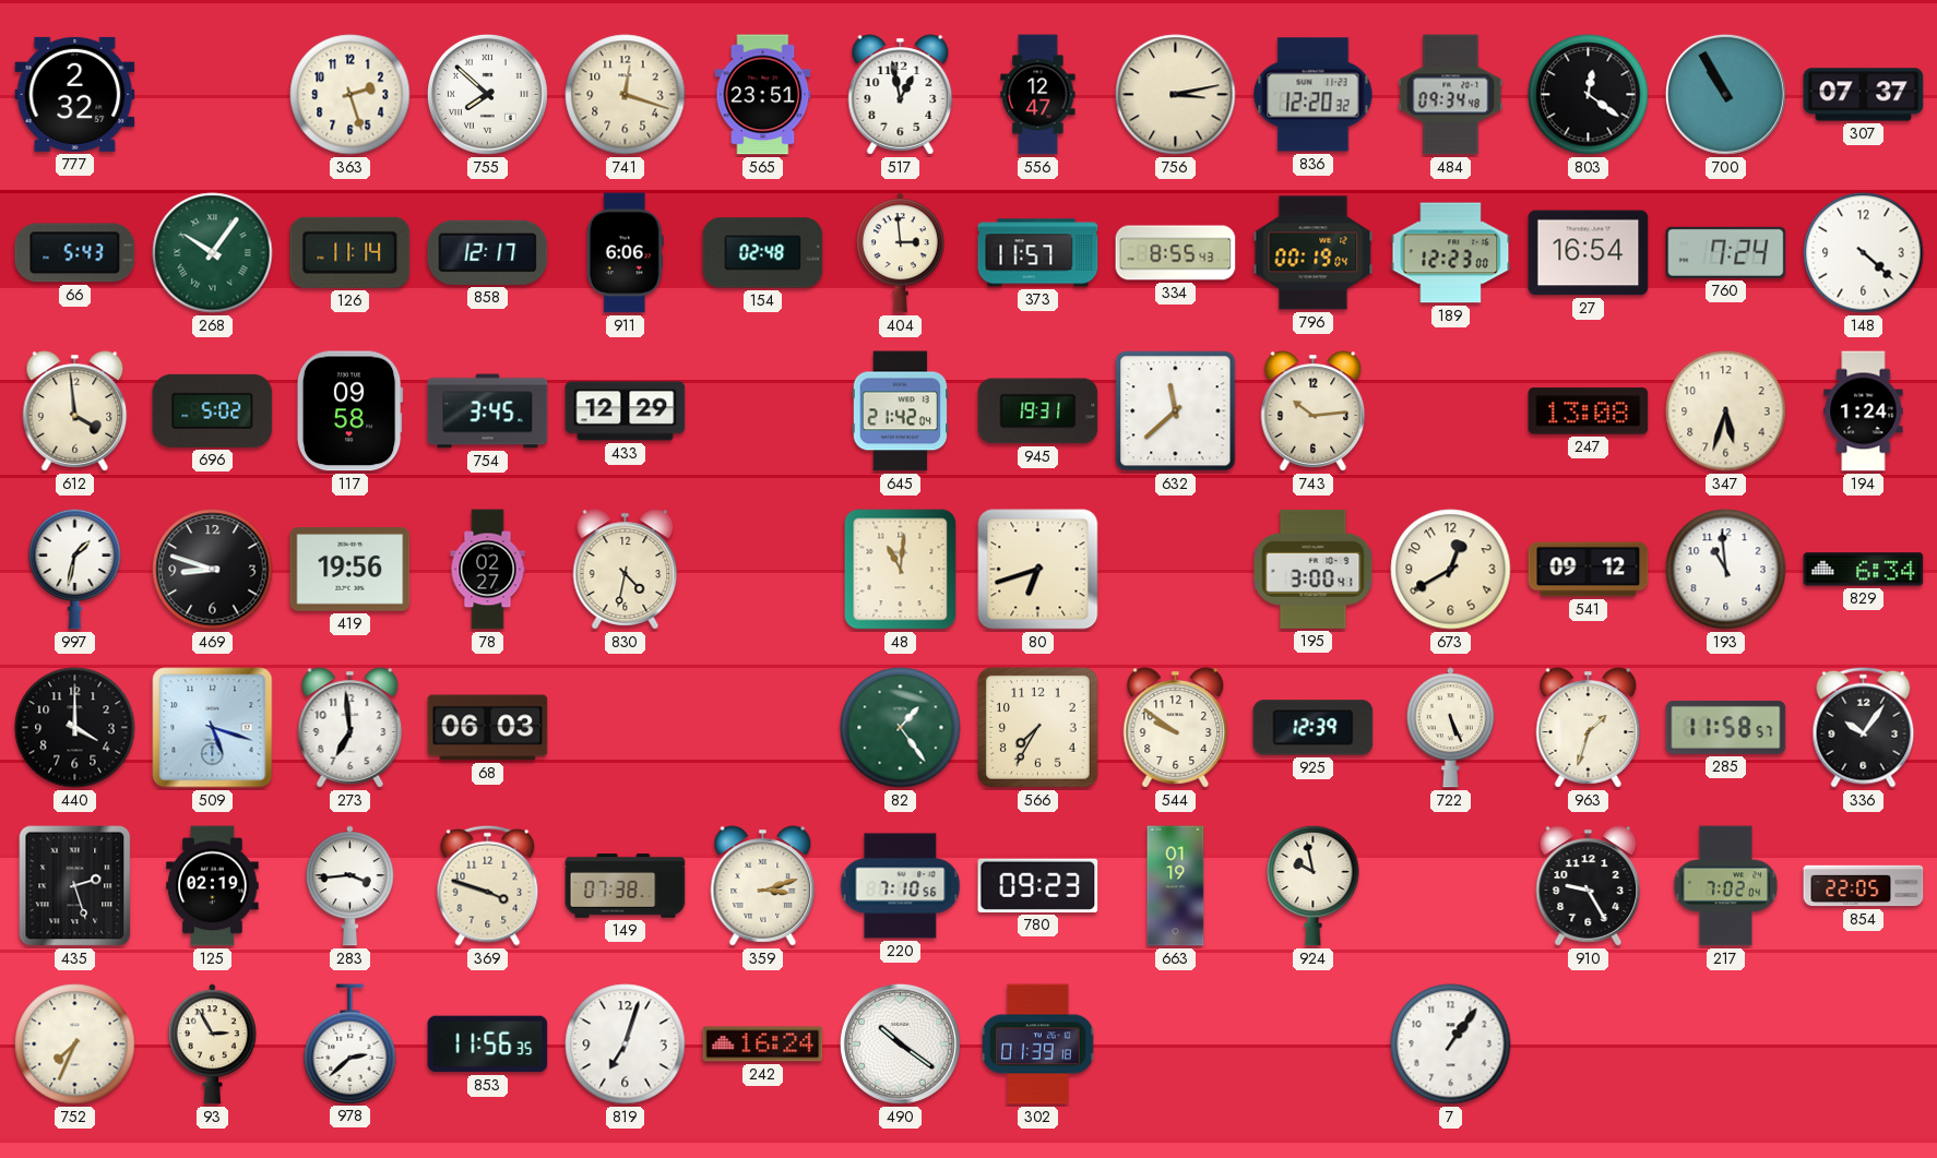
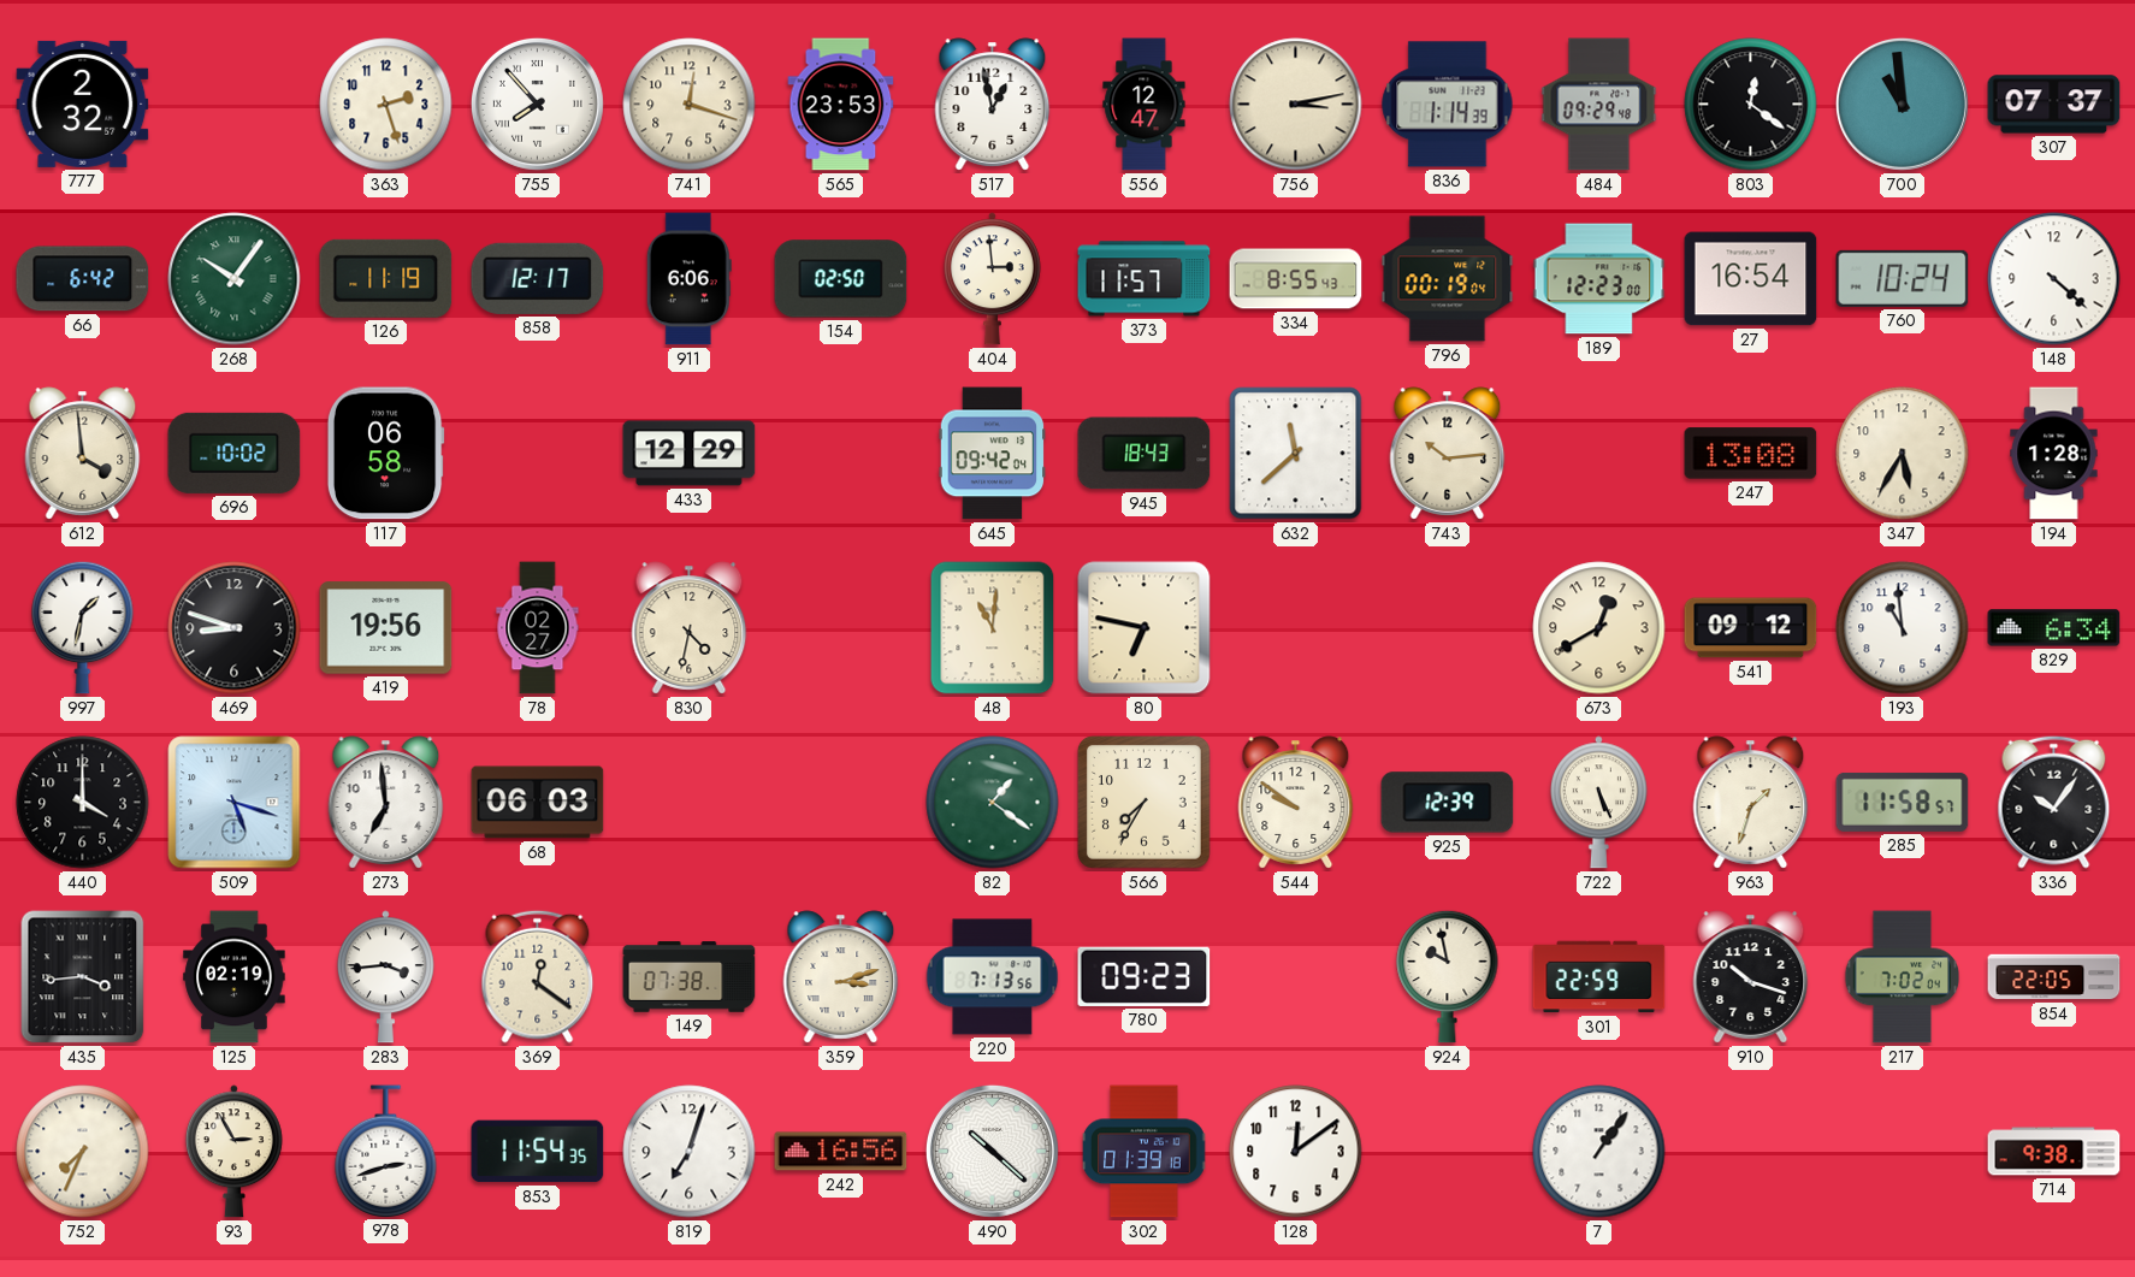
755: 7:52 -> 7:53 (537, 104)
565: 23:51 -> 23:53 (841, 105)
836: 12:20 -> 1:14 (1448, 105)
484: 09:34 -> 09:29 (1599, 105)
700: 10:55 -> 10:59 (1902, 104)
66: 5:43 -> 6:42 (83, 279)
126: 11:14 -> 11:19 (386, 278)
154: 02:48 -> 02:50 (841, 279)
760: 7:24 -> 10:24 (1903, 278)
696: 5:02 -> 10:02 (235, 453)
117: 09:58 -> 06:58 (385, 454)
754: 3:45 -> none (488, 411)
645: 21:42 -> 09:42 (993, 454)
945: 19:31 -> 18:43 (1145, 454)
347: 5:33 -> 5:35 (1903, 454)
194: 1:24 -> 1:28 (2054, 454)
80: 6:42 -> 6:47 (1145, 628)
195: 3:00 -> none (1314, 569)
82: 1:24 -> 1:21 (993, 803)
435: 2:27 -> 3:44 (83, 977)
369: 3:48 -> 12:21 (538, 976)
220: 7:10 -> 7:13 (993, 977)
663: 01:19 -> none (1176, 886)
301: none -> 22:59 (1599, 977)
910: 9:25 -> 10:18 (1751, 977)
978: 2:38 -> 2:42 (386, 1151)
853: 11:56 -> 11:54 (538, 1152)
242: 16:24 -> 16:56 (841, 1152)
490: 10:21 -> 10:22 (992, 1151)
128: none -> 12:09 (1296, 1152)
714: none -> 9:38 (2054, 1152)
